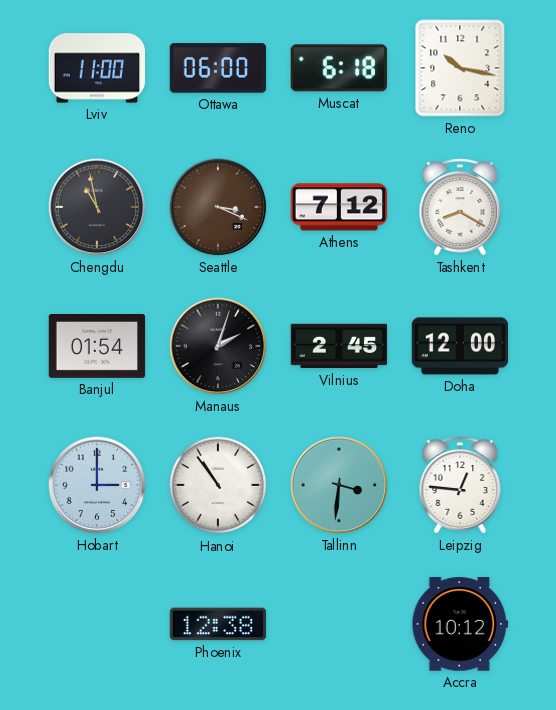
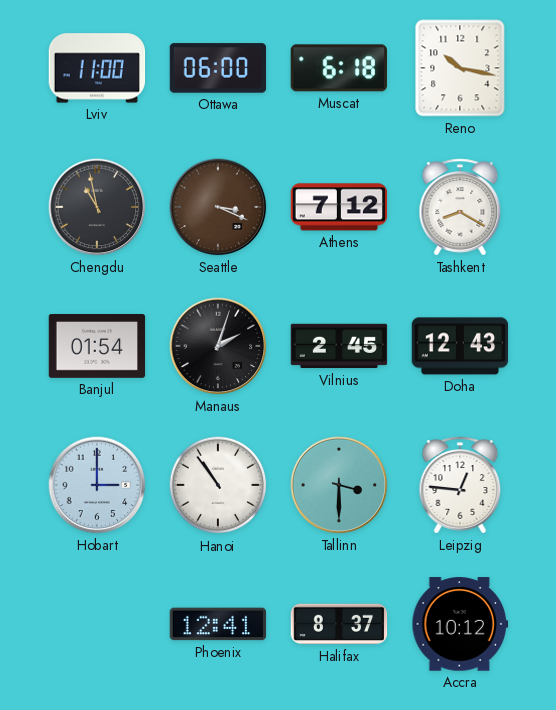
Doha: 12:00 -> 12:43 (460, 346)
Tallinn: 3:31 -> 3:30 (339, 485)
Phoenix: 12:38 -> 12:41 (218, 624)
Halifax: none -> 8:37 (339, 624)
